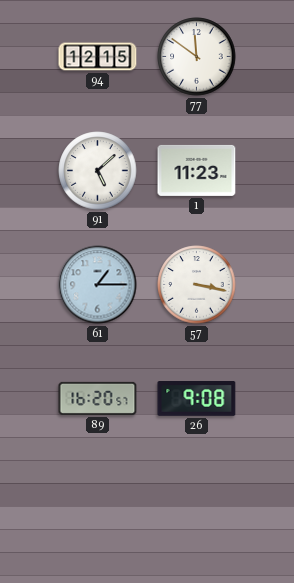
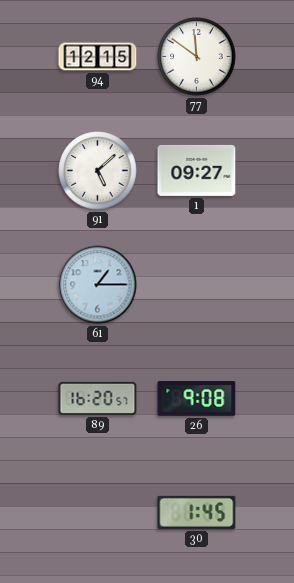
1: 11:23 -> 09:27 (197, 170)
57: 3:17 -> none (197, 285)
30: none -> 1:45 (197, 512)
